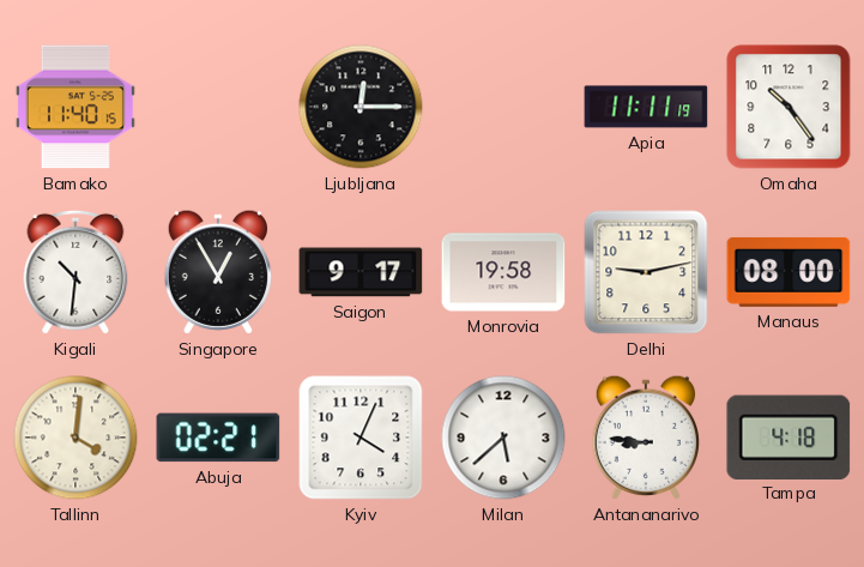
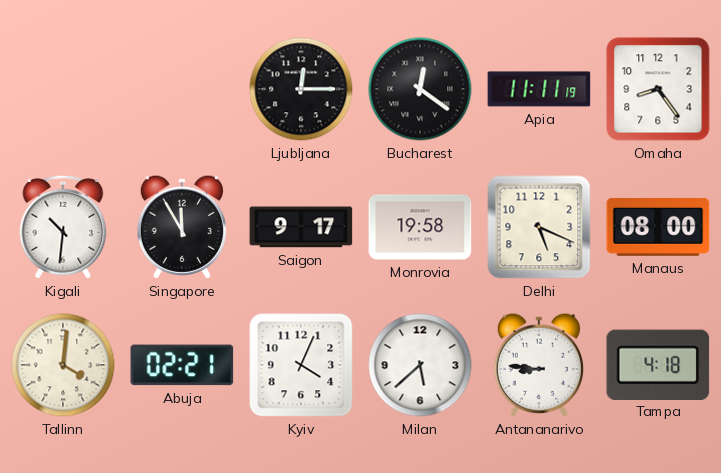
Bamako: 11:40 -> none (75, 107)
Bucharest: none -> 12:21 (420, 89)
Omaha: 10:24 -> 8:24 (658, 89)
Singapore: 12:55 -> 11:55 (182, 227)
Delhi: 9:13 -> 5:19 (539, 227)
